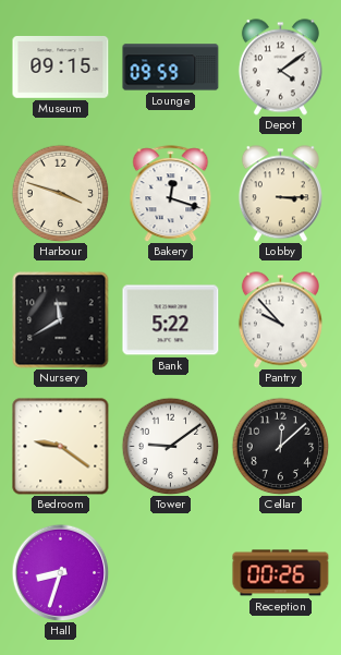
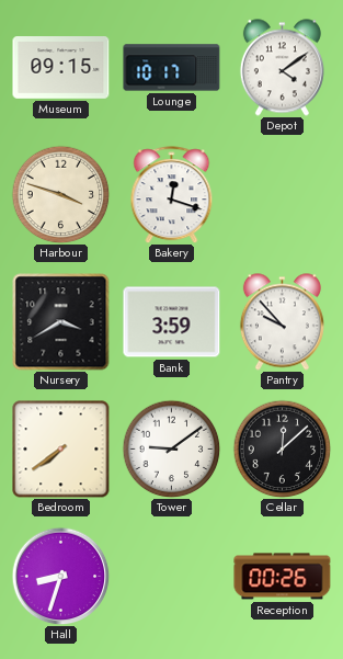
Lounge: 09:59 -> 10:17 (172, 68)
Lobby: 3:15 -> none (280, 194)
Nursery: 11:40 -> 3:40 (61, 322)
Bank: 5:22 -> 3:59 (172, 322)
Bedroom: 9:21 -> 7:39 (61, 450)
